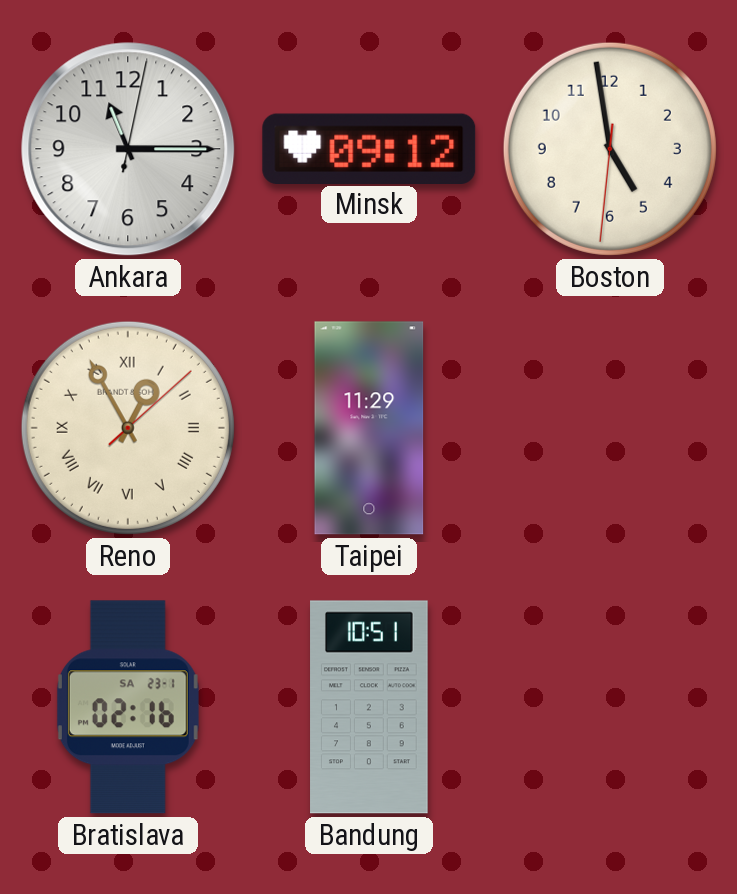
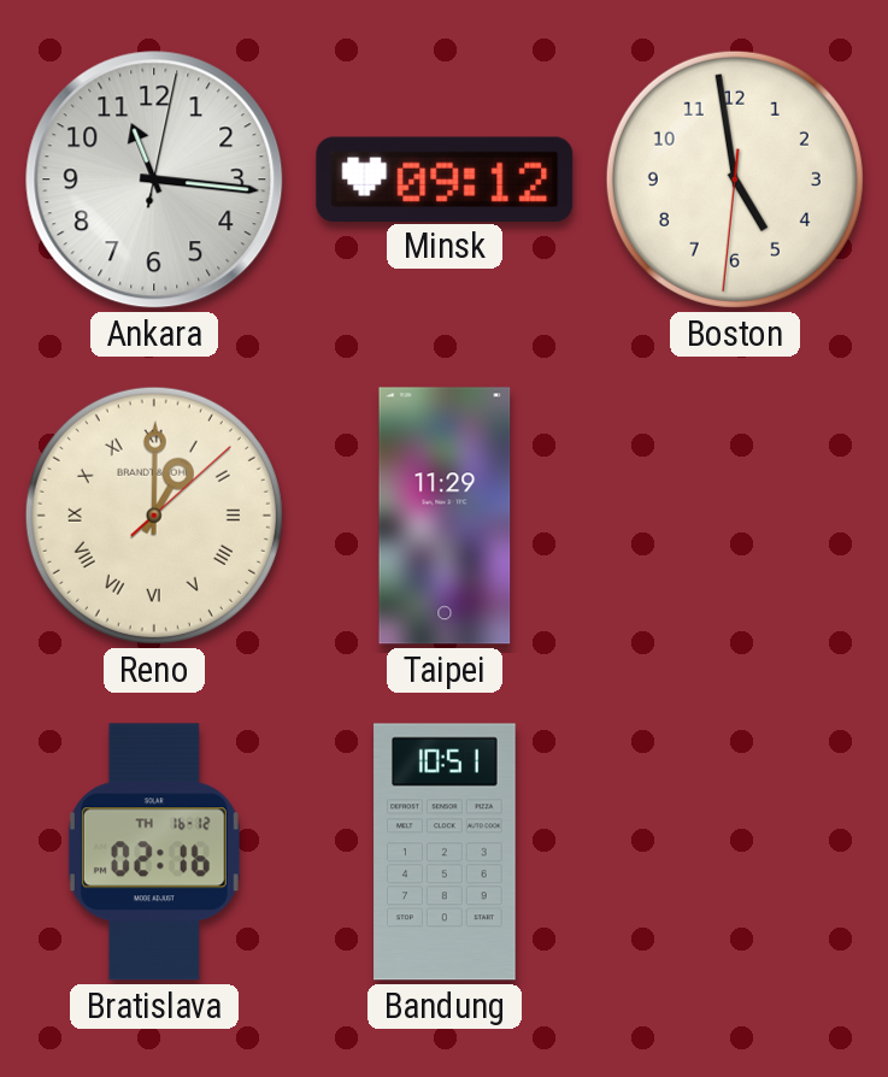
Ankara: 11:15 -> 11:16 (154, 179)
Reno: 12:55 -> 1:00 (154, 516)
Bratislava date: SA 23-1 -> TH 16-12 (154, 852)
